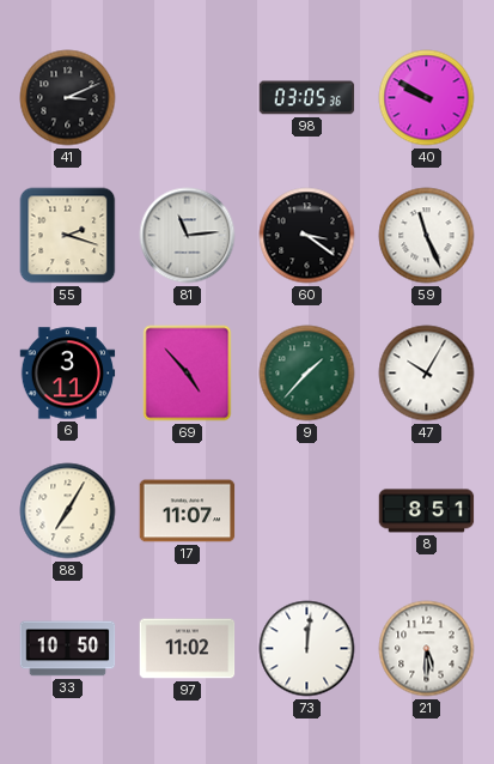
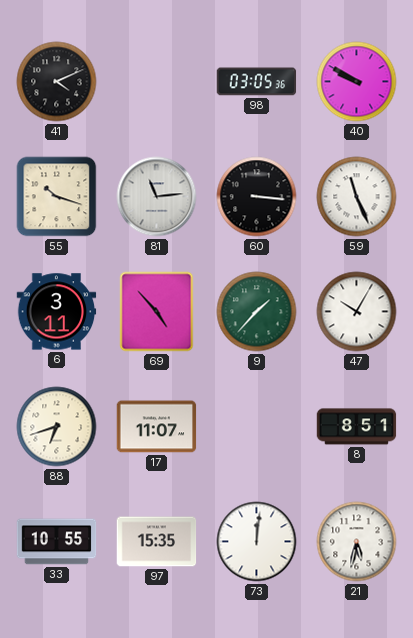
41: 3:11 -> 4:11 (57, 82)
55: 2:18 -> 10:18 (57, 197)
60: 3:21 -> 3:16 (257, 197)
88: 7:05 -> 6:42 (57, 427)
33: 10:50 -> 10:55 (57, 542)
97: 11:02 -> 15:35 (157, 542)
21: 5:30 -> 5:32 (357, 542)
